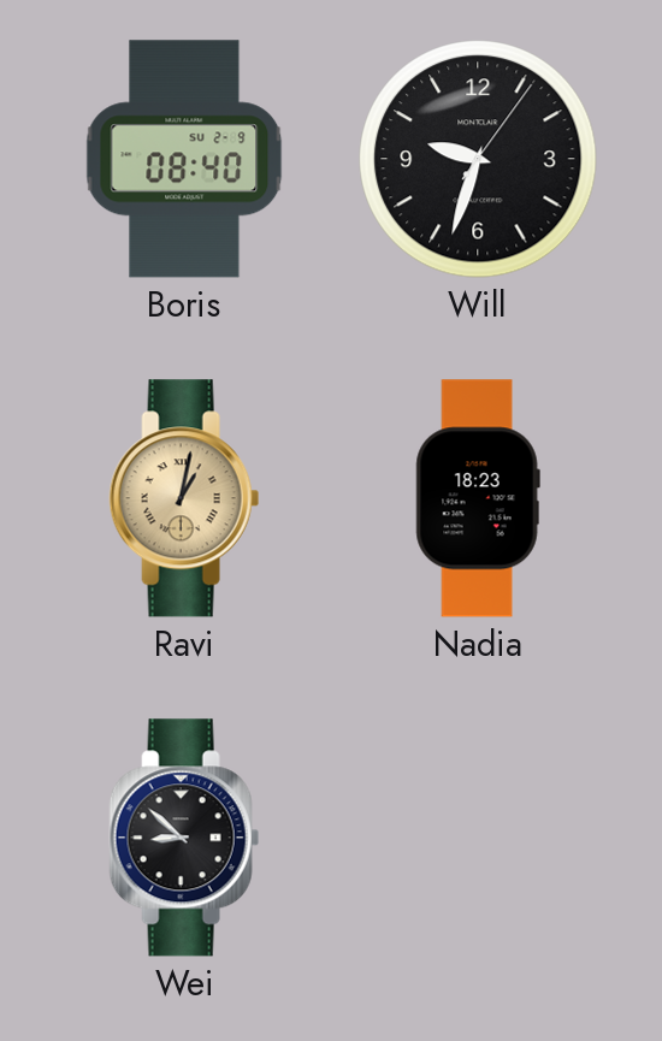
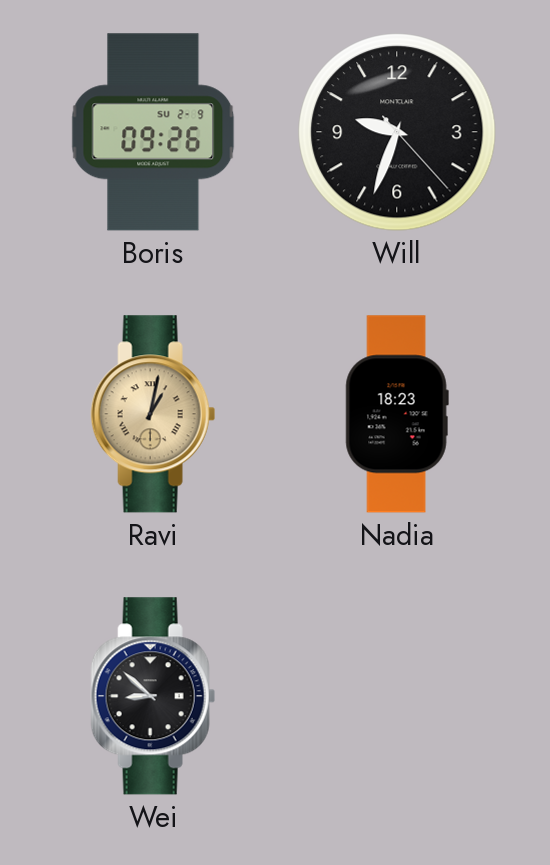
Boris: 08:40 -> 09:26 (153, 132)
Will: 9:33:06 -> 9:33:23 (397, 132)
